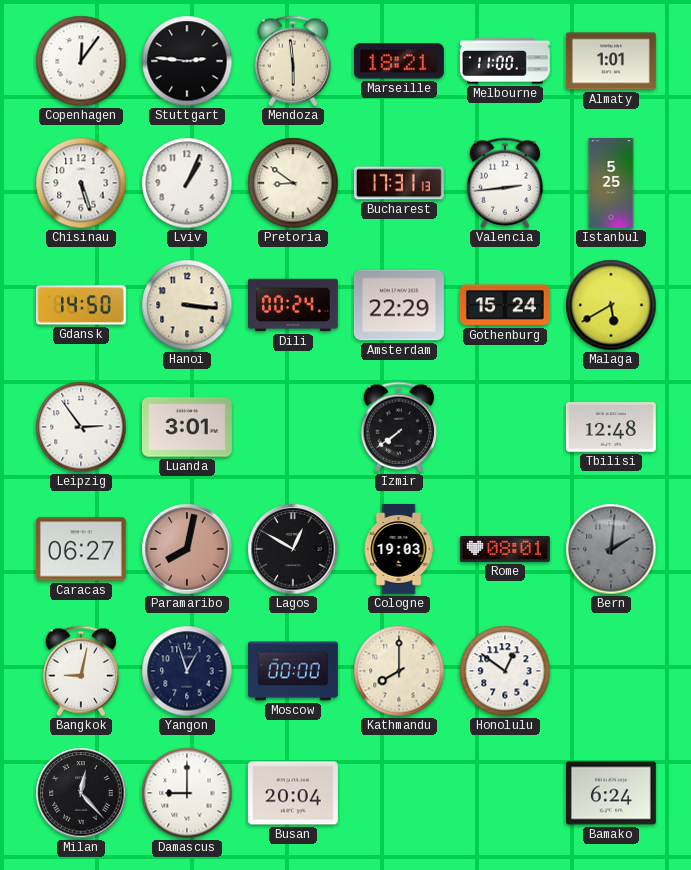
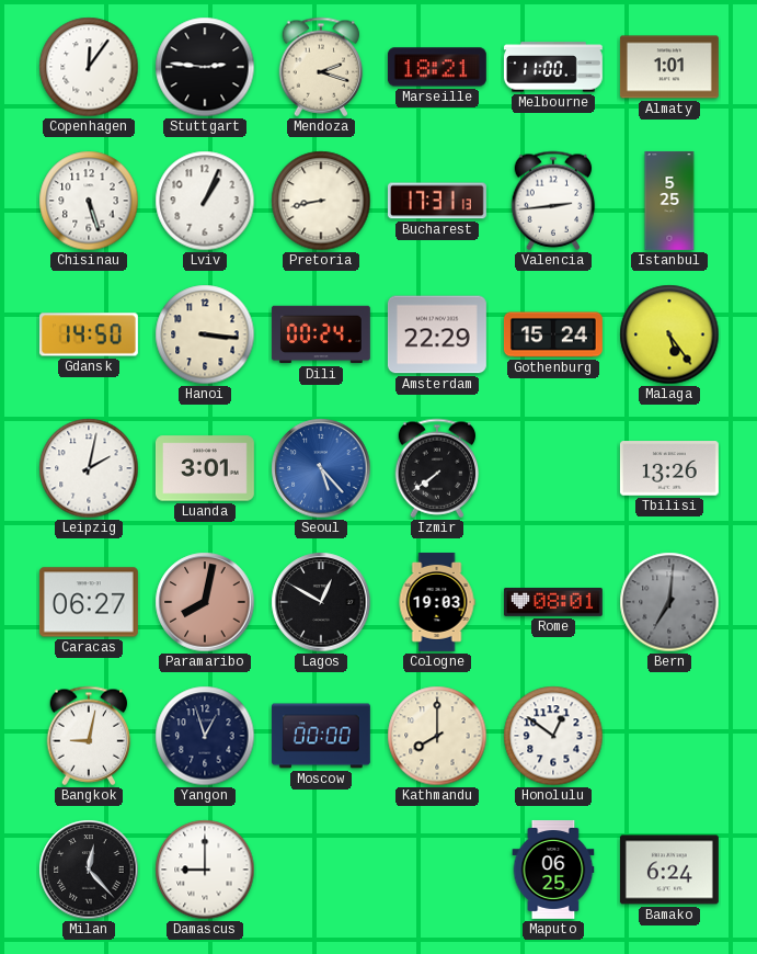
Mendoza: 5:59 -> 2:18 (321, 67)
Pretoria: 8:51 -> 8:43 (321, 201)
Malaga: 5:40 -> 5:24 (669, 334)
Leipzig: 2:54 -> 2:02 (89, 468)
Seoul: none -> 5:23 (321, 468)
Tbilisi: 12:48 -> 13:26 (669, 468)
Bern: 2:01 -> 7:01 (669, 602)
Busan: 20:04 -> none (293, 793)
Maputo: none -> 06:25 (553, 870)
